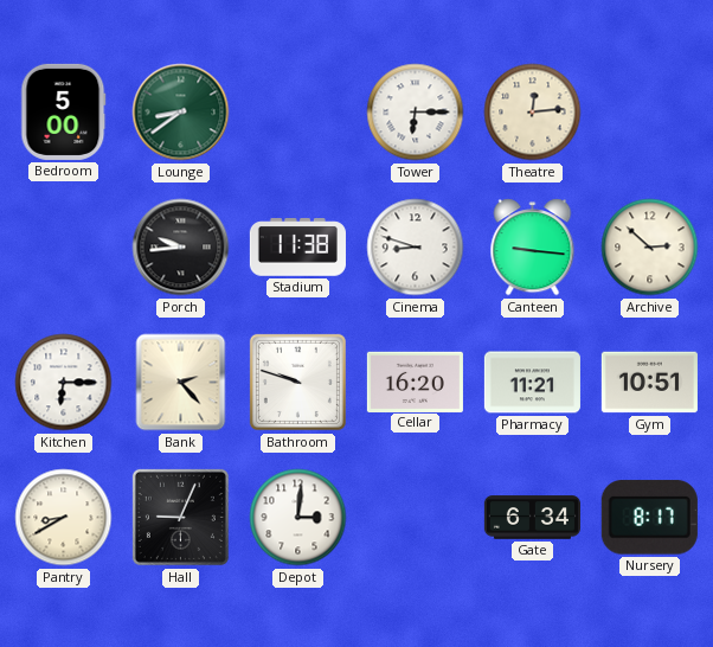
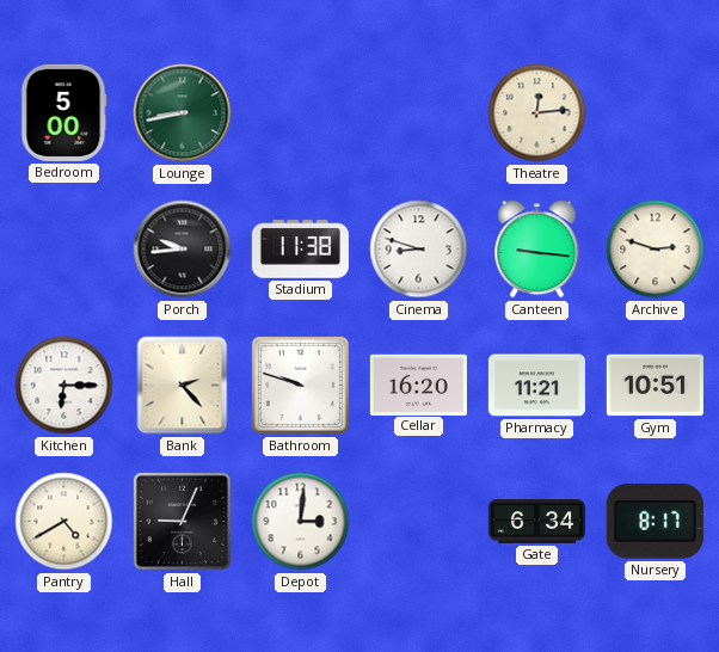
Lounge: 8:39 -> 8:43 (183, 113)
Tower: 6:15 -> none (416, 113)
Archive: 2:52 -> 2:48 (656, 250)
Pantry: 8:40 -> 4:40 (64, 522)
